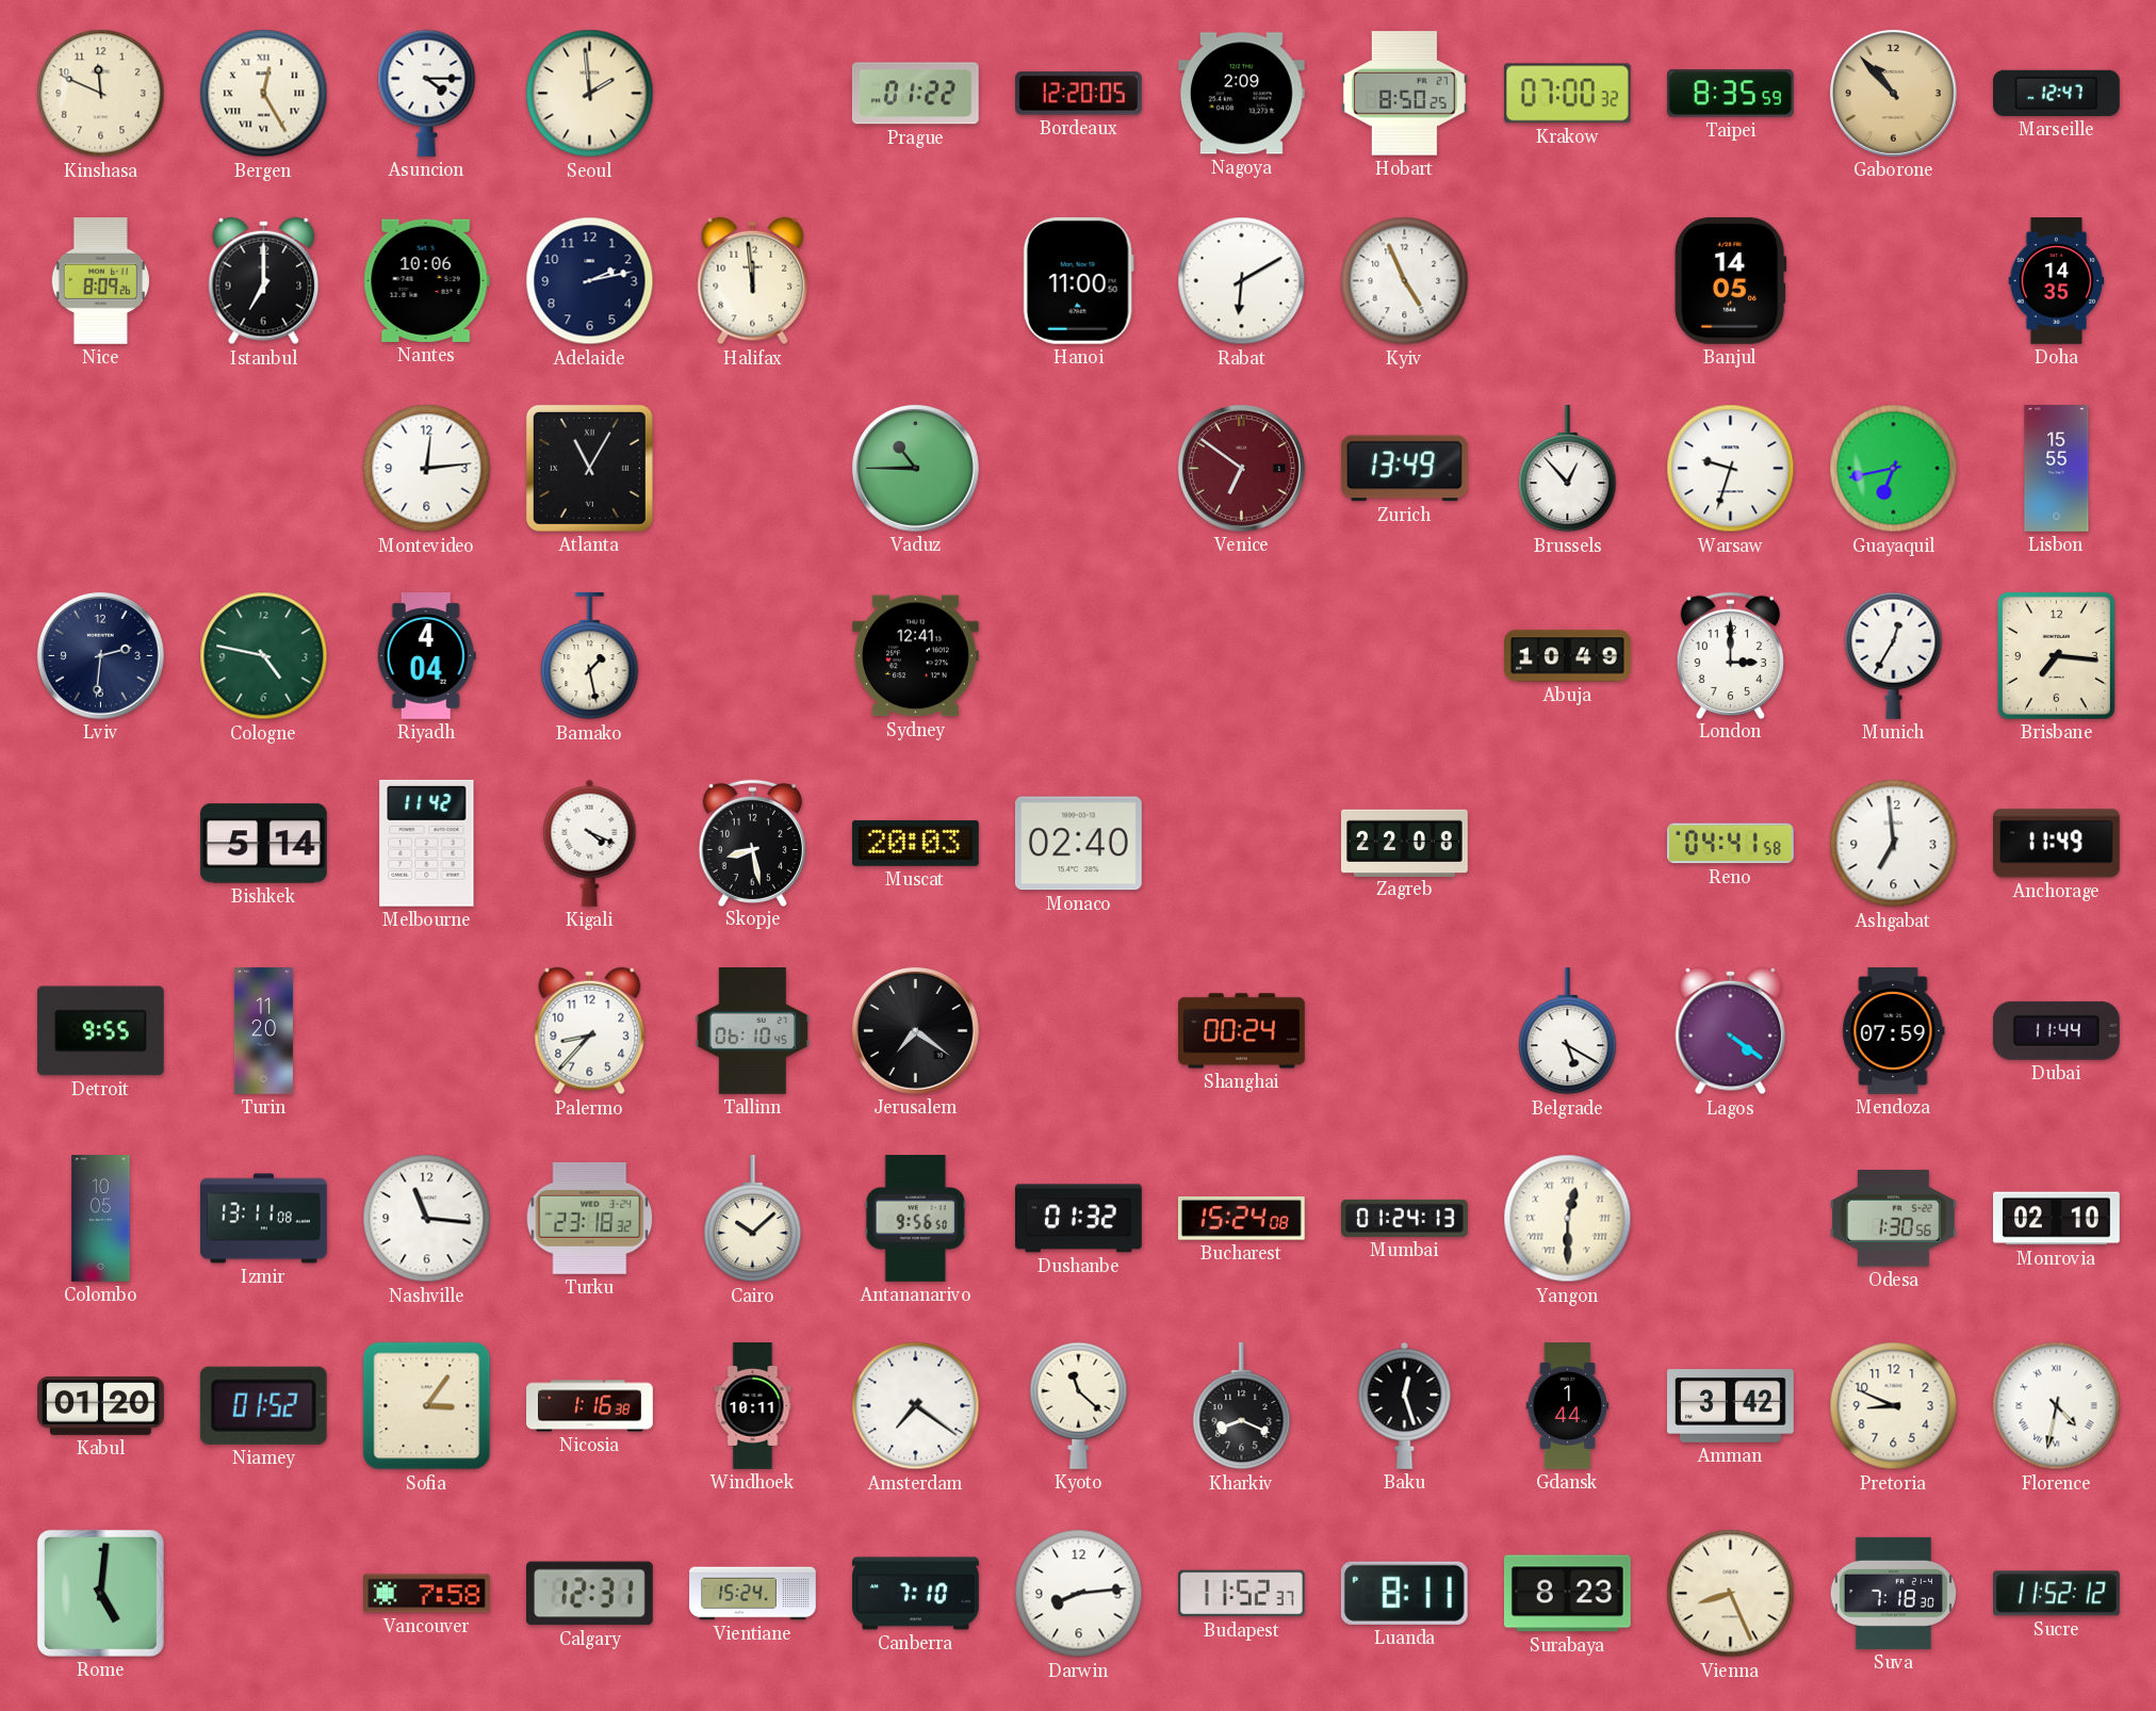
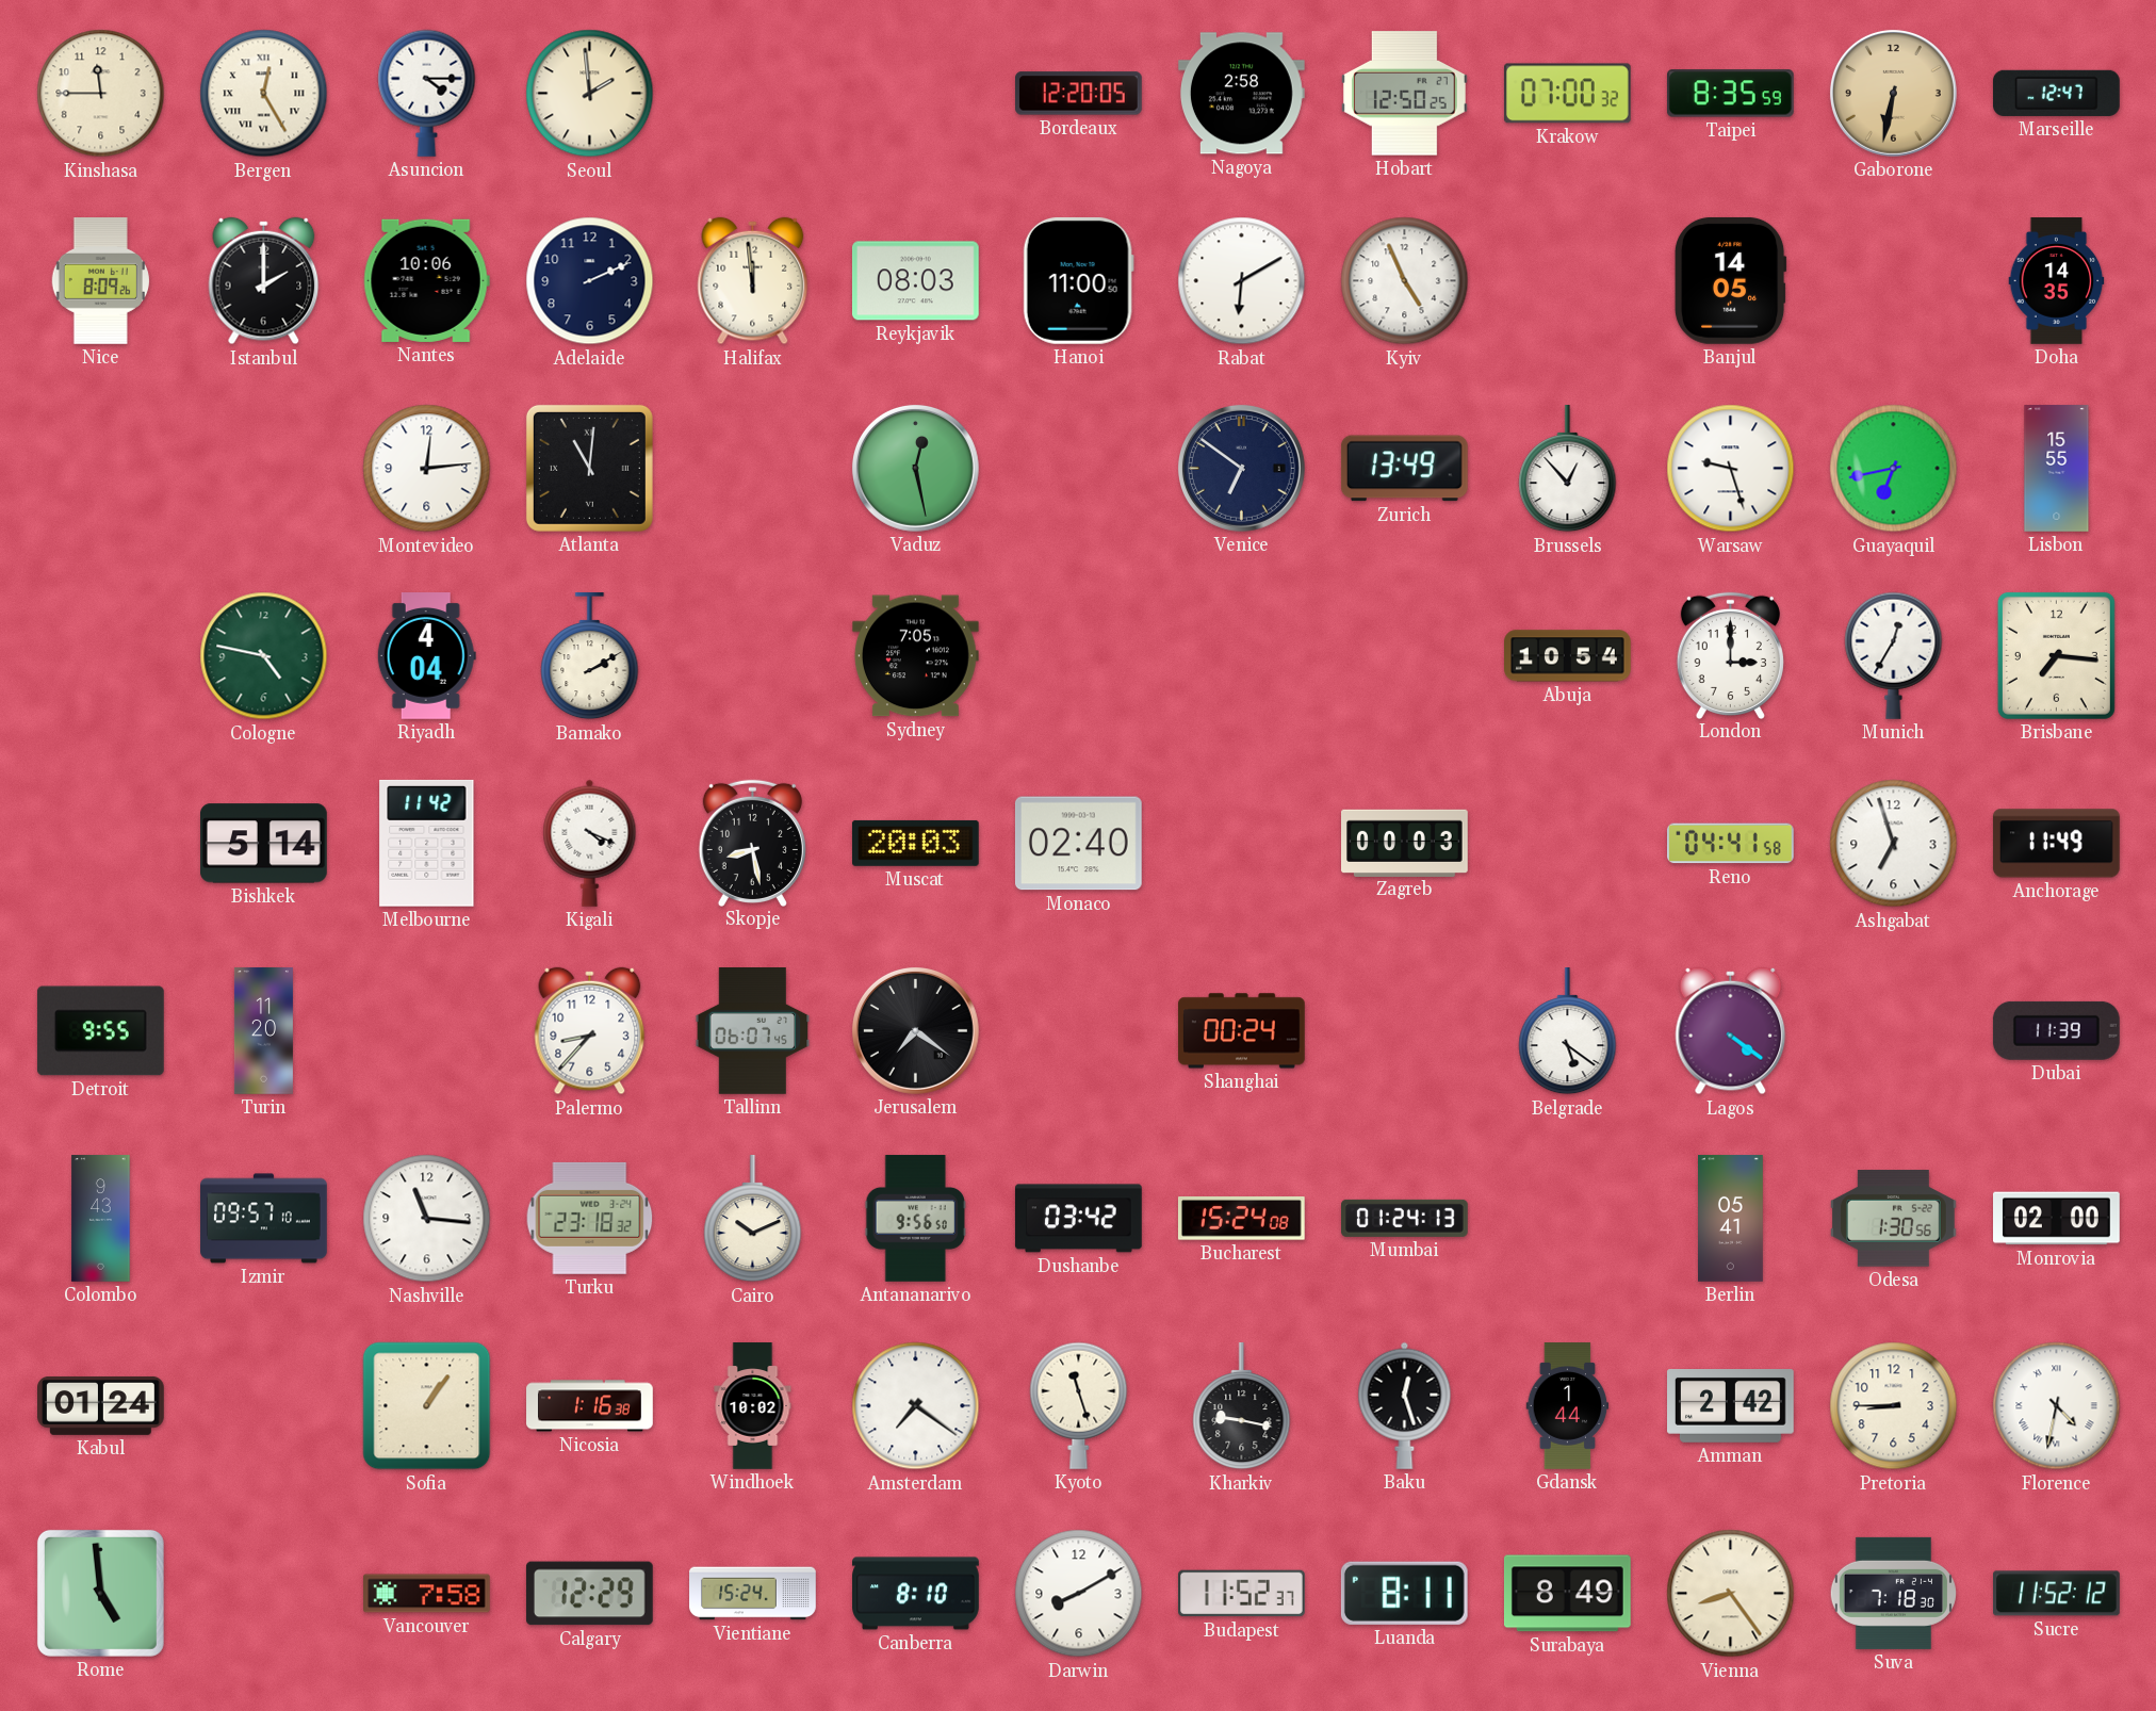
Kinshasa: 11:49 -> 11:45 (101, 94)
Prague: 01:22 -> none (915, 94)
Nagoya: 2:09 -> 2:58 (1241, 94)
Hobart: 8:50 -> 12:50 (1405, 94)
Gaborone: 10:53 -> 6:32 (1893, 93)
Istanbul: 7:00 -> 2:00 (264, 281)
Adelaide: 2:13 -> 2:11 (590, 281)
Reykjavik: none -> 08:03 (915, 281)
Atlanta: 11:05 -> 11:01 (589, 468)
Vaduz: 10:45 -> 12:28 (915, 468)
Venice dial: burgundy -> navy (1241, 468)
Warsaw: 9:33 -> 9:27 (1731, 469)
Lviv: 2:31 -> none (100, 655)
Bamako: 1:28 -> 2:10 (590, 657)
Sydney: 12:41 -> 7:05 (915, 656)
Abuja: 10:49 -> 10:54 (1568, 656)
Zagreb: 22:08 -> 00:03 (1405, 843)
Ashgabat: 6:59 -> 6:57 (1894, 844)
Tallinn: 06:10 -> 06:07 (753, 1031)
Belgrade: 5:20 -> 5:21 (1568, 1032)
Mendoza: 07:59 -> none (1894, 1031)
Dubai: 11:44 -> 11:39 (2056, 1030)
Colombo: 10:05 -> 9:43 (101, 1219)
Izmir: 13:11 -> 09:57 (264, 1219)
Cairo: 10:08 -> 10:11 (753, 1220)
Dushanbe: 01:32 -> 03:42 (1078, 1219)
Yangon: 12:30 -> none (1568, 1219)
Berlin: none -> 05:41 (1731, 1219)
Monrovia: 02:10 -> 02:00 (2057, 1219)
Kabul: 01:20 -> 01:24 (101, 1405)
Niamey: 01:52 -> none (263, 1405)
Sofia: 3:06 -> 1:06 (427, 1406)
Windhoek: 10:11 -> 10:02 (753, 1406)
Kyoto: 11:22 -> 11:27 (1079, 1405)
Kharkiv: 8:19 -> 9:17 (1242, 1407)
Amman: 3:42 -> 2:42 (1731, 1406)
Pretoria: 8:49 -> 8:45 (1894, 1406)
Rome: 5:01 -> 4:59 (100, 1593)
Calgary: 12:31 -> 12:29 (589, 1594)
Canberra: 7:10 -> 8:10 (916, 1594)
Darwin: 8:14 -> 8:10 (1079, 1594)
Surabaya: 8:23 -> 8:49 (1567, 1594)
Vienna: 8:26 -> 8:24 (1731, 1594)
